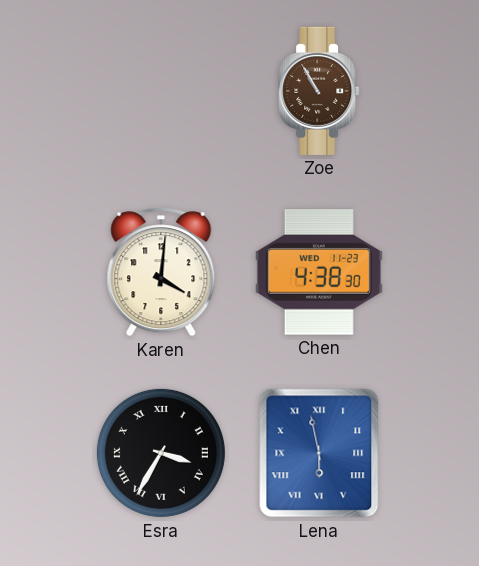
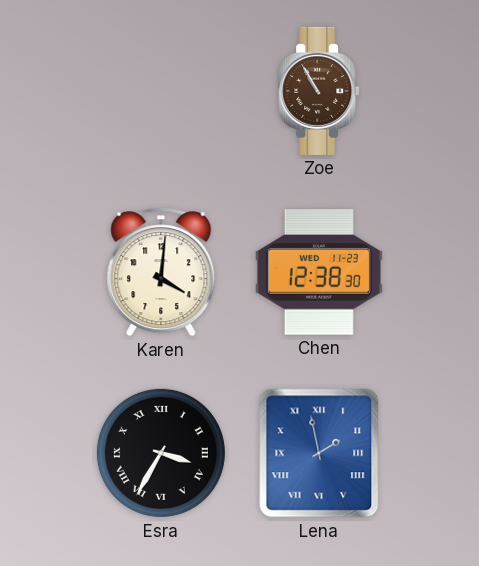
Chen: 4:38 -> 12:38 (319, 272)
Lena: 5:58 -> 1:58 (319, 453)
